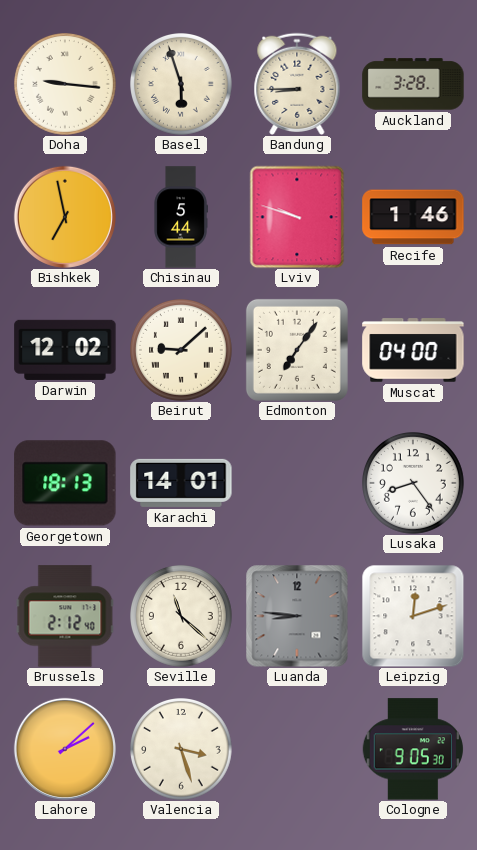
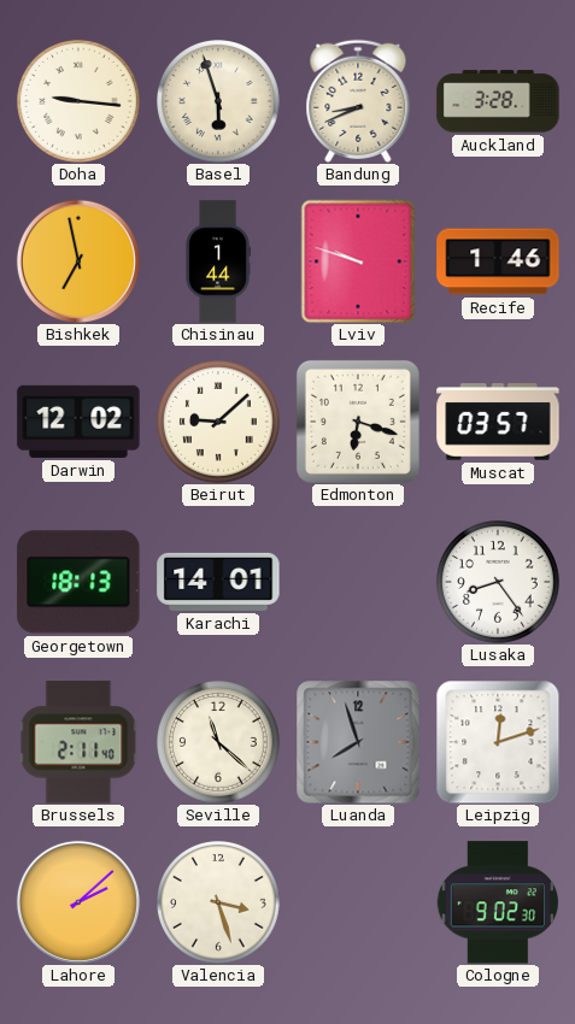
Bandung: 8:45 -> 8:41 (358, 101)
Chisinau: 5:44 -> 1:44 (218, 261)
Edmonton: 7:06 -> 6:18 (358, 422)
Muscat: 04:00 -> 03:57 (498, 422)
Brussels: 2:12 -> 2:11 (78, 742)
Luanda: 8:46 -> 7:57 (358, 742)
Cologne: 9:05 -> 9:02 (498, 902)
